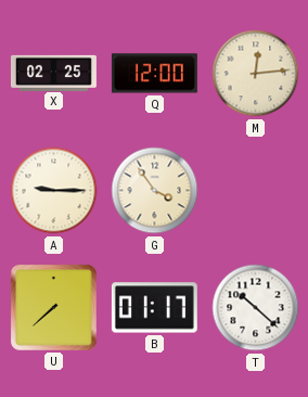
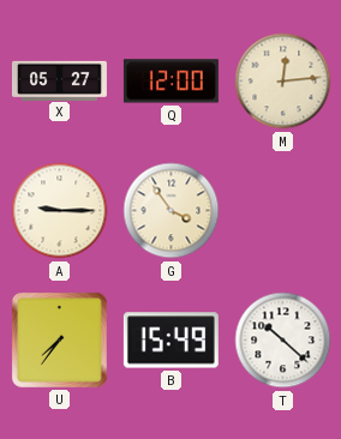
X: 02:25 -> 05:27 (59, 80)
U: 7:38 -> 7:36 (59, 339)
B: 01:17 -> 15:49 (170, 341)
